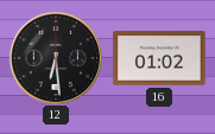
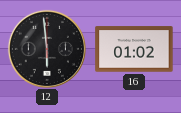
12: 6:29 -> 5:59 (47, 49)
